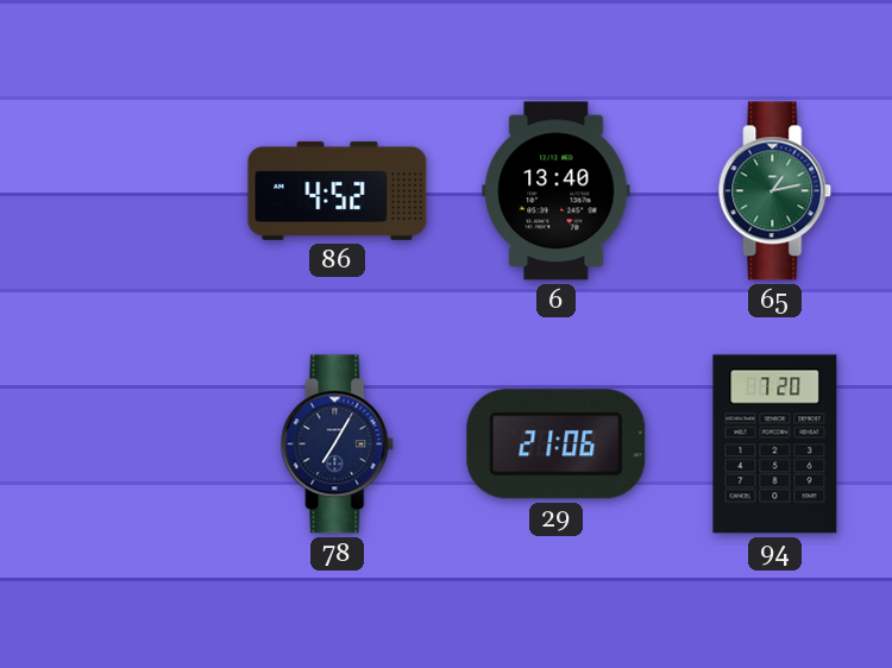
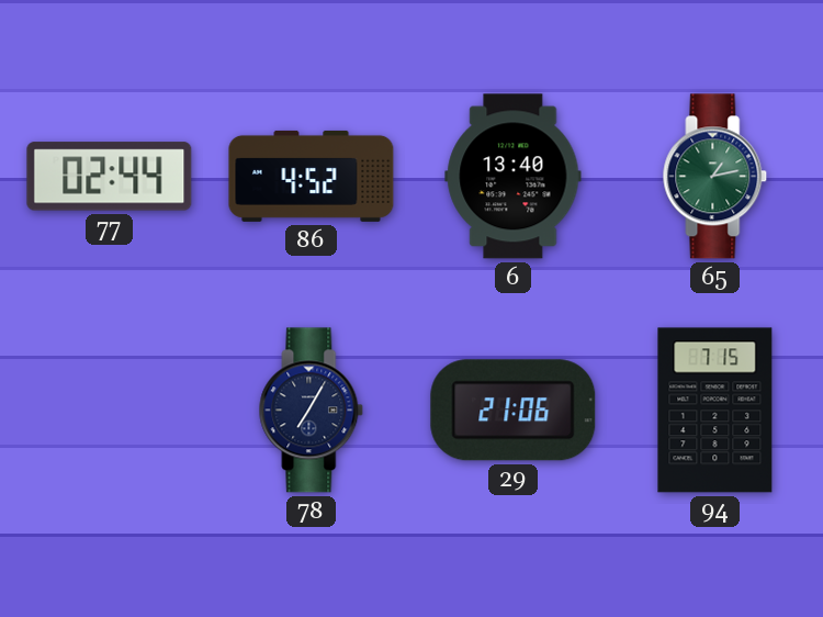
77: none -> 02:44 (110, 177)
94: 7:20 -> 7:15 (715, 411)
